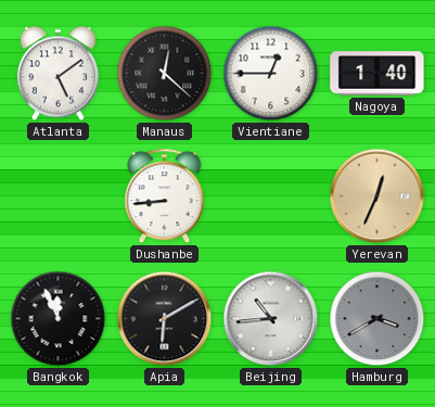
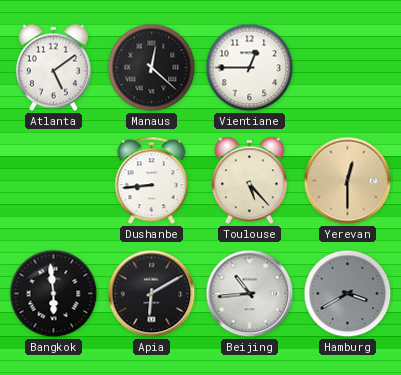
Nagoya: 1:40 -> none (378, 74)
Toulouse: none -> 5:23 (249, 181)
Yerevan: 12:34 -> 12:30 (348, 181)
Bangkok: 11:56 -> 5:59 (54, 294)
